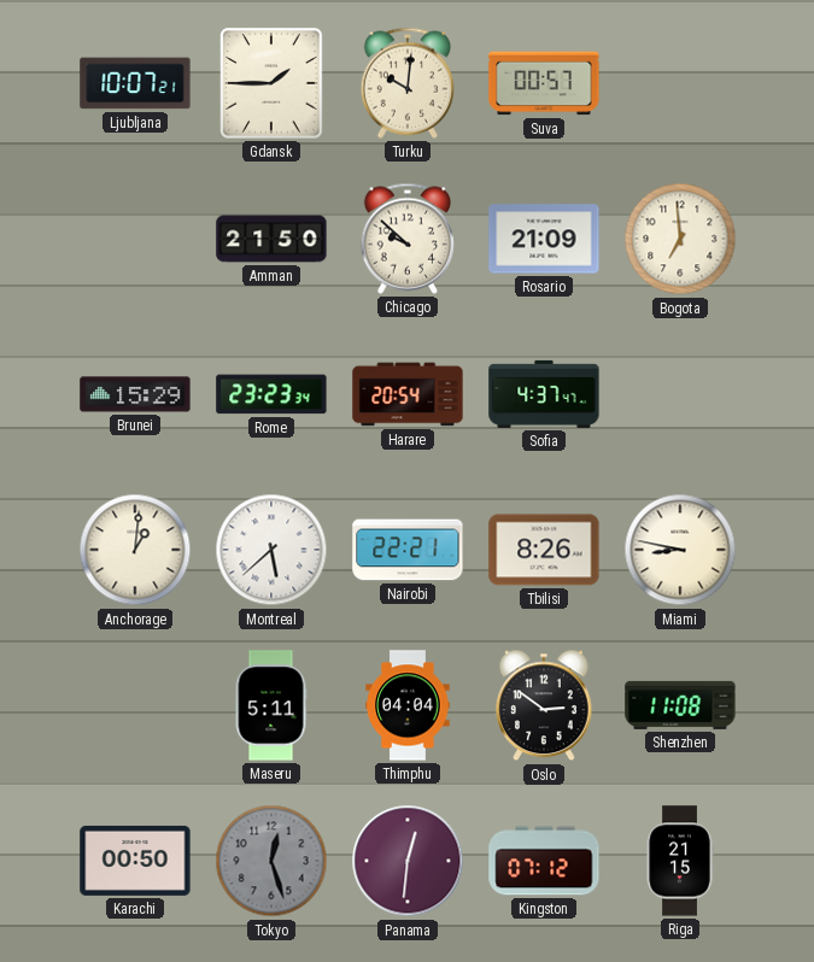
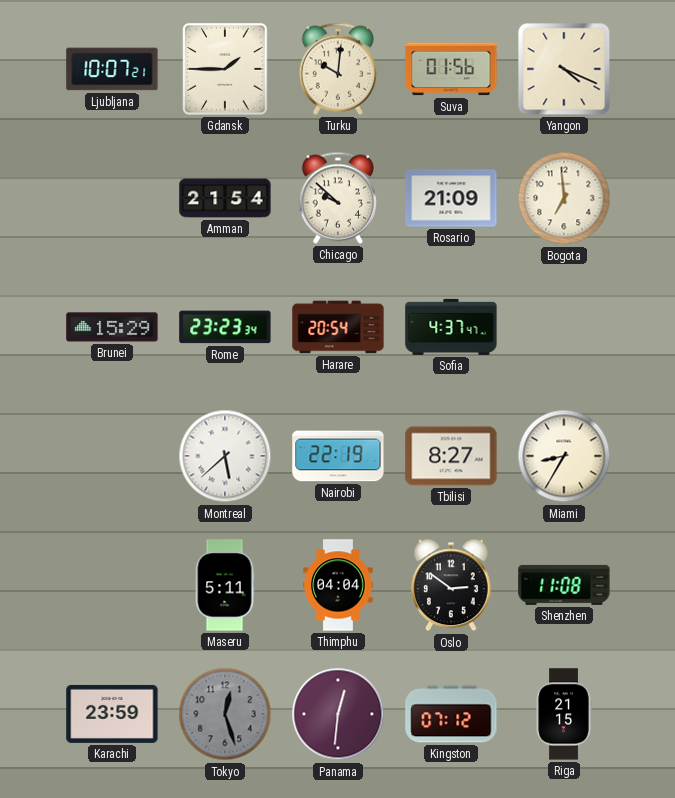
Suva: 00:57 -> 01:56 (451, 69)
Yangon: none -> 4:19 (564, 69)
Amman: 21:50 -> 21:54 (225, 198)
Anchorage: 1:01 -> none (135, 550)
Nairobi: 22:21 -> 22:19 (338, 456)
Tbilisi: 8:26 -> 8:27 (451, 456)
Miami: 8:47 -> 8:35 (564, 456)
Karachi: 00:50 -> 23:59 (112, 714)
